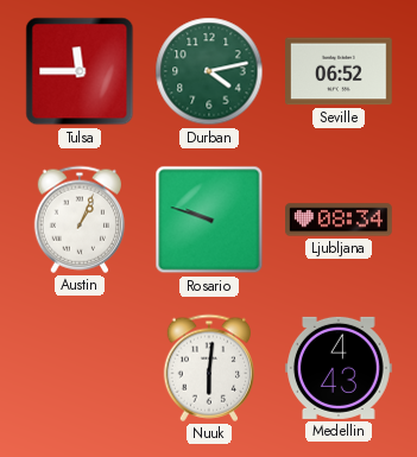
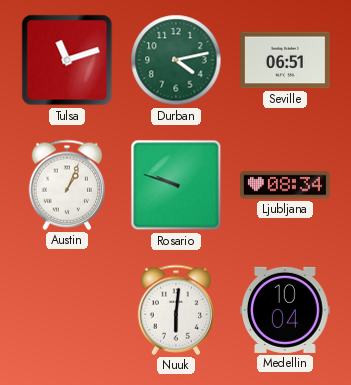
Tulsa: 11:45 -> 11:12 (67, 60)
Seville: 06:52 -> 06:51 (286, 60)
Medellin: 4:43 -> 10:04 (286, 310)
